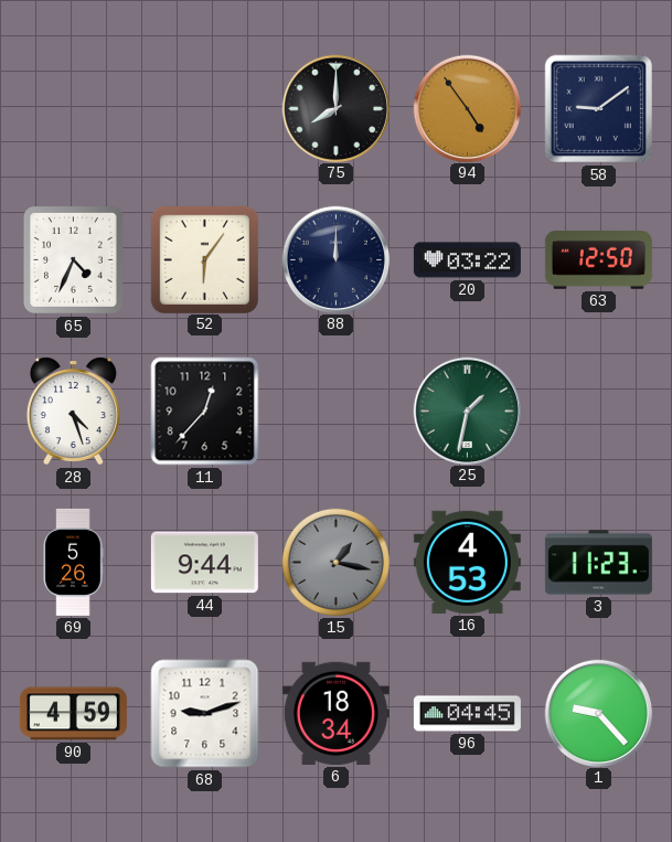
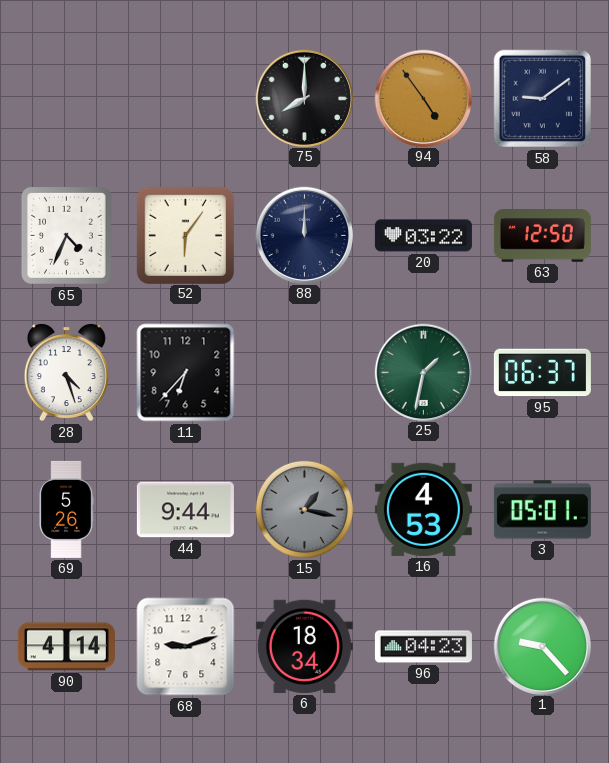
11: 12:37 -> 6:37 (186, 373)
95: none -> 06:37 (542, 373)
3: 11:23 -> 05:01 (542, 510)
90: 4:59 -> 4:14 (66, 647)
96: 04:45 -> 04:23 (423, 647)
